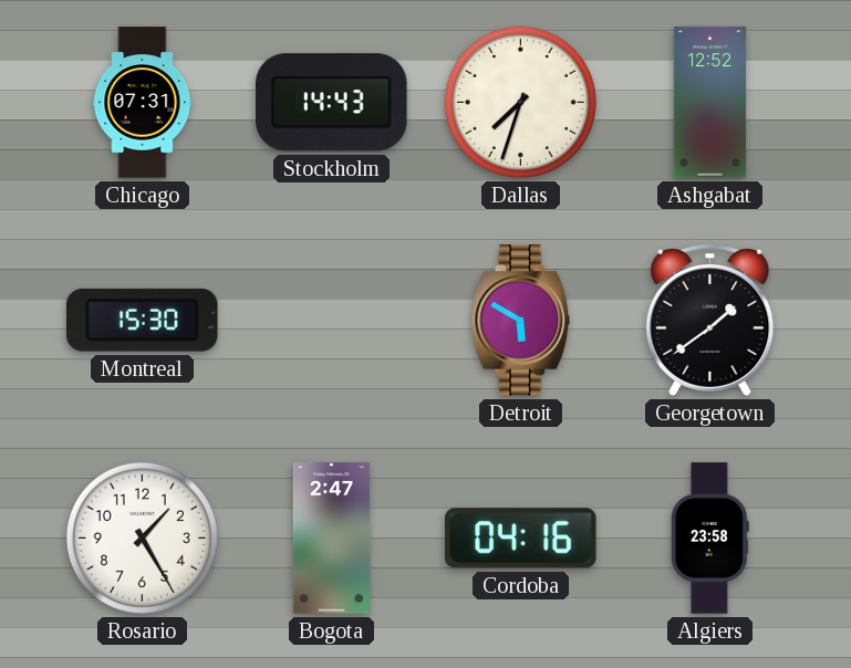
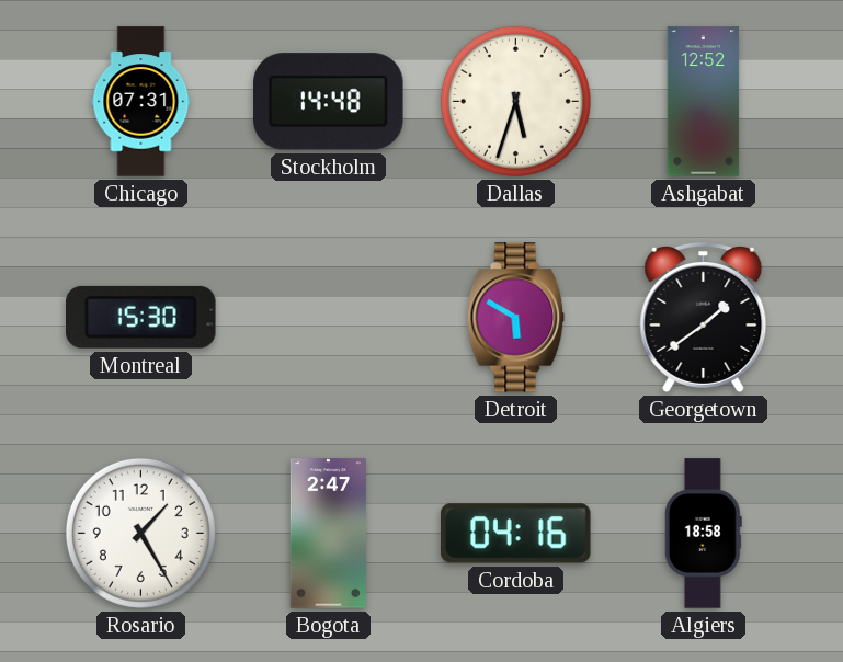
Stockholm: 14:43 -> 14:48 (329, 102)
Dallas: 7:33 -> 5:33 (515, 101)
Algiers: 23:58 -> 18:58 (703, 534)
